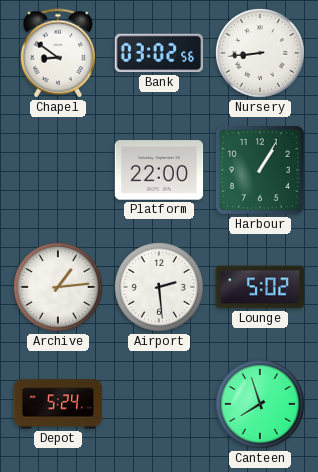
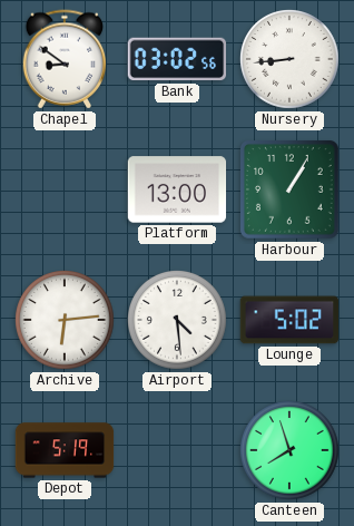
Platform: 22:00 -> 13:00 (177, 189)
Archive: 1:14 -> 6:14 (66, 321)
Airport: 2:29 -> 4:29 (178, 321)
Depot: 5:24 -> 5:19 (65, 450)
